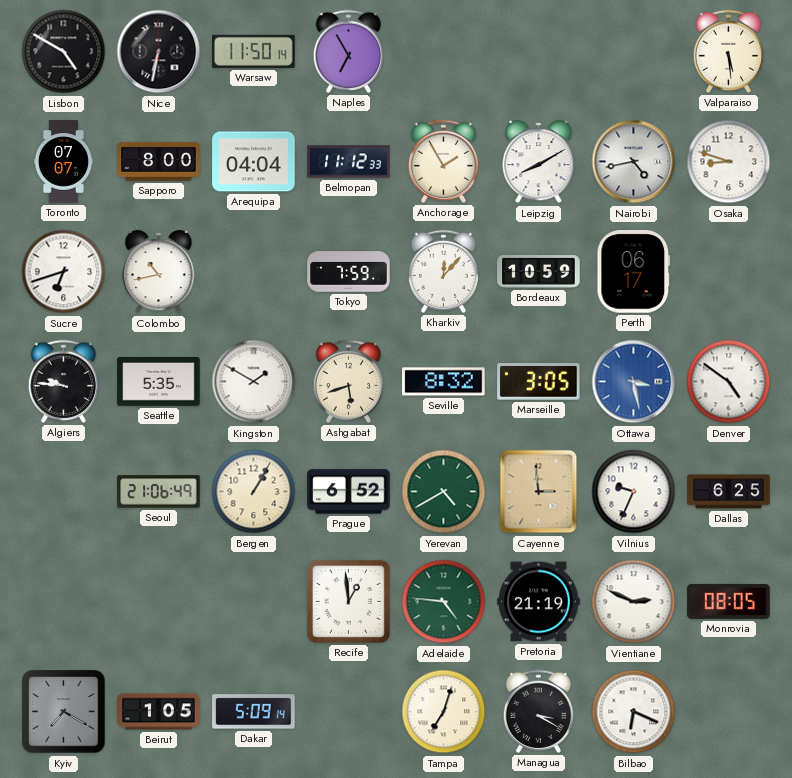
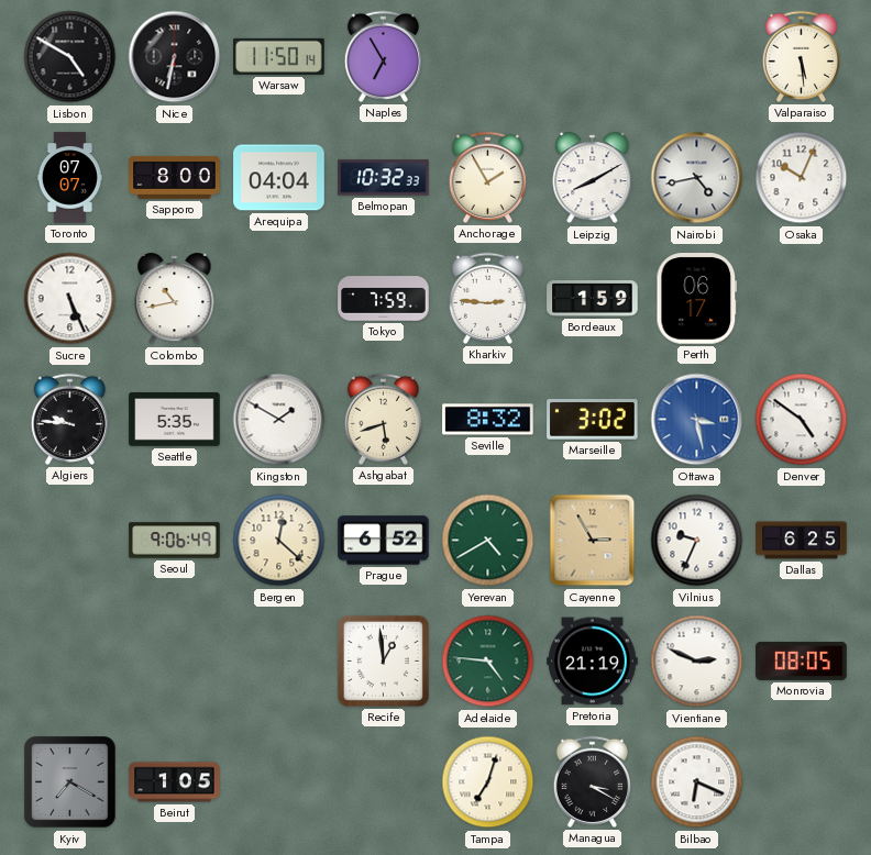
Belmopan: 11:12 -> 10:32 (384, 178)
Osaka: 8:48 -> 10:04 (802, 178)
Sucre: 6:42 -> 5:26 (70, 299)
Kharkiv: 12:07 -> 2:46 (487, 298)
Bordeaux: 10:59 -> 1:59 (593, 299)
Marseille: 3:05 -> 3:02 (593, 420)
Seoul: 21:06 -> 9:06 (175, 541)
Bergen: 1:05 -> 12:22 (279, 541)
Cayenne: 2:59 -> 2:55 (593, 541)
Dakar: 5:09 -> none (254, 712)
